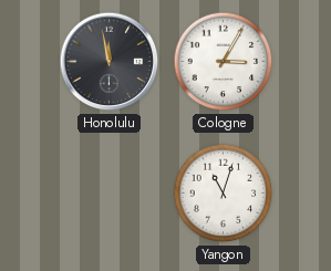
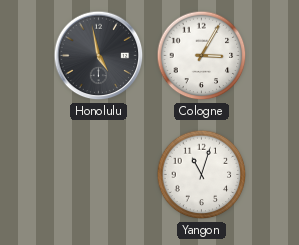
Honolulu: 11:58 -> 4:58 (99, 56)
